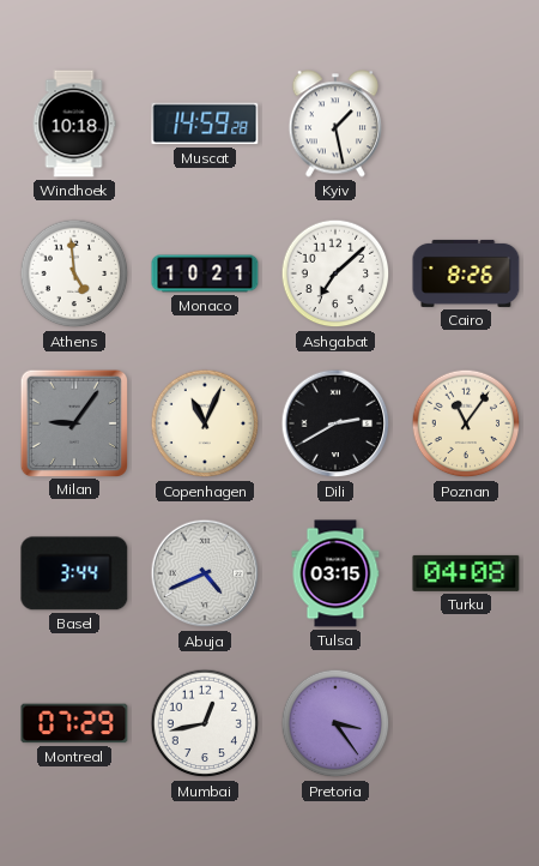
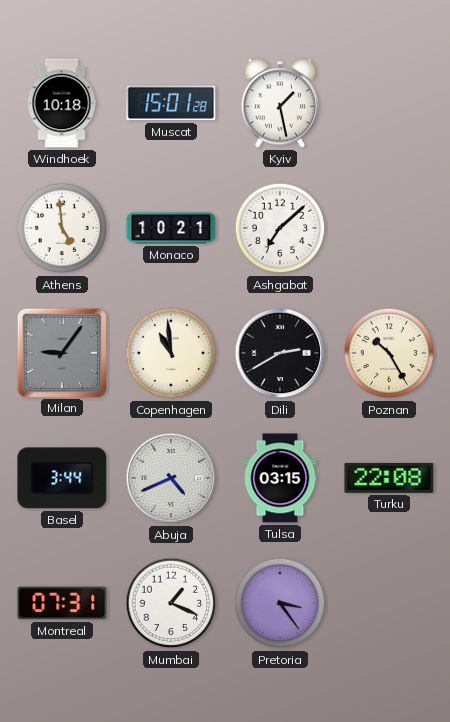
Muscat: 14:59 -> 15:01 (171, 103)
Cairo: 8:26 -> none (466, 273)
Copenhagen: 11:04 -> 10:59 (171, 353)
Poznan: 11:06 -> 10:25 (389, 353)
Turku: 04:08 -> 22:08 (389, 478)
Montreal: 07:29 -> 07:31 (62, 603)
Mumbai: 12:43 -> 1:19 (171, 603)
